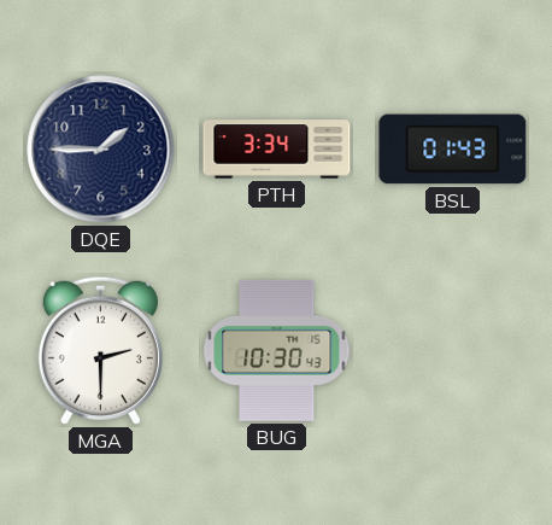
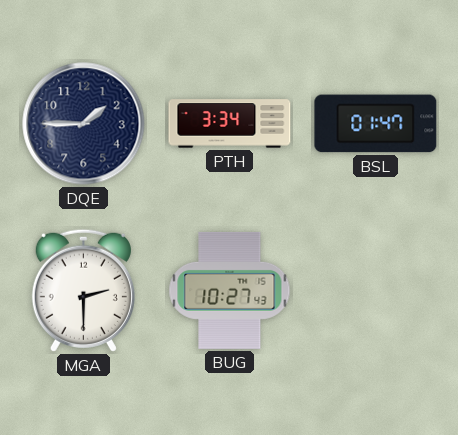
BSL: 01:43 -> 01:47 (376, 124)
BUG: 10:30 -> 10:27 (230, 290)
